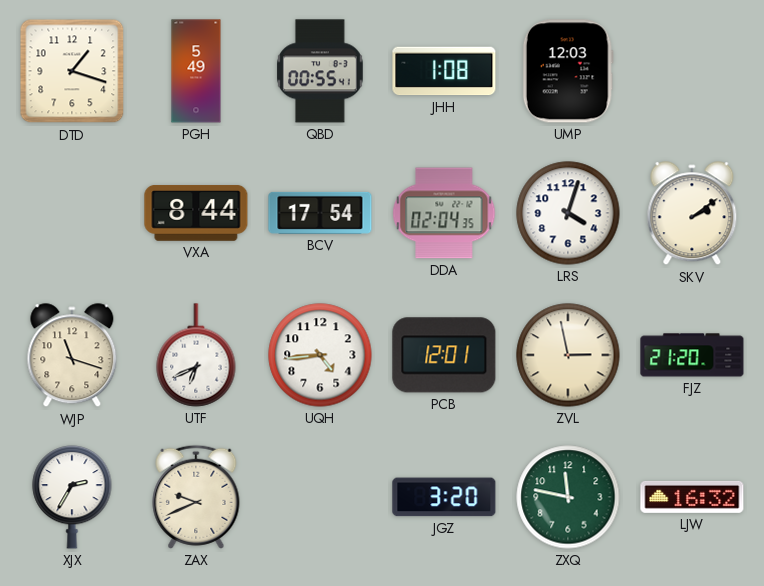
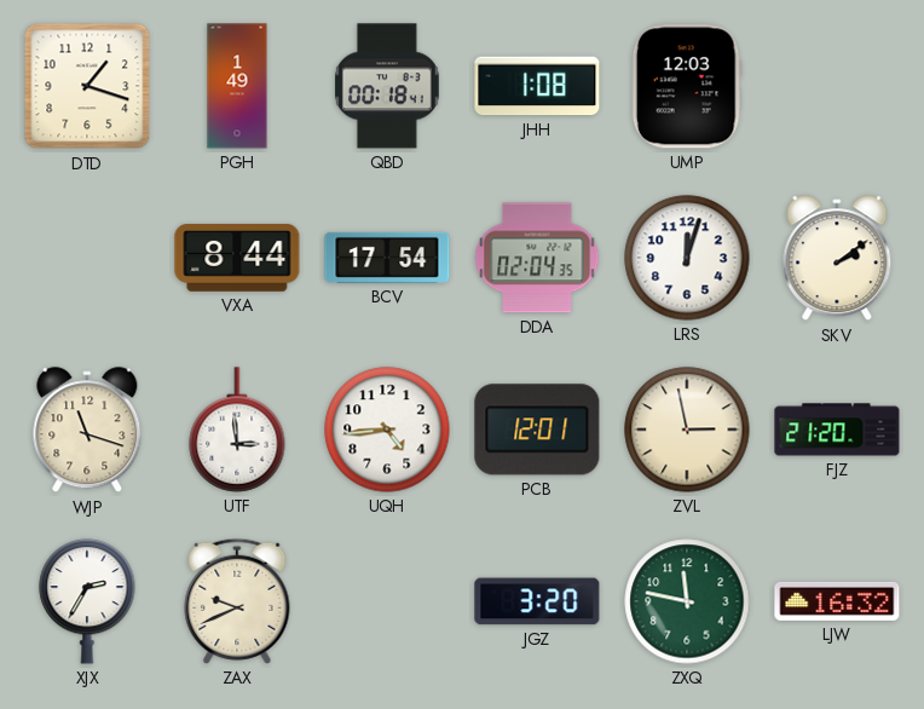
PGH: 5:49 -> 1:49 (237, 86)
QBD: 00:55 -> 00:18 (388, 86)
LRS: 4:03 -> 12:03 (687, 258)
UTF: 6:41 -> 2:59 (237, 430)
